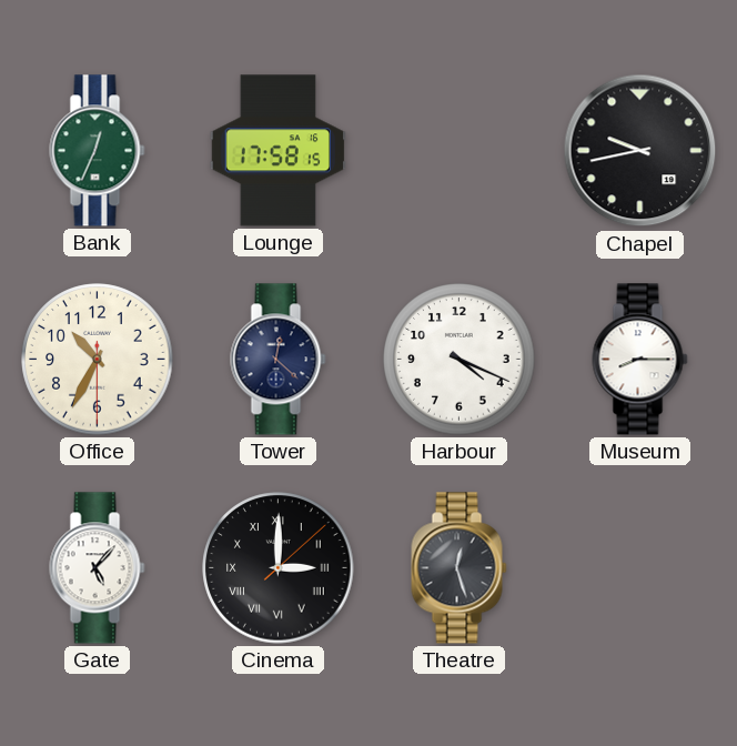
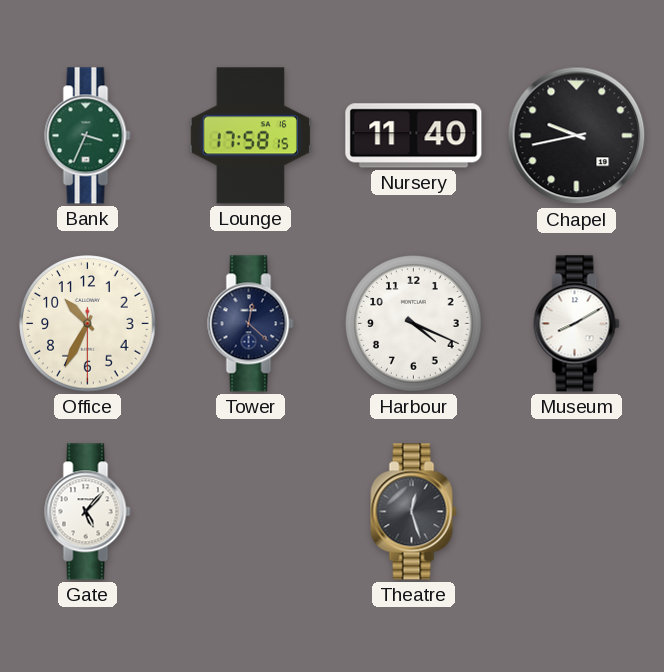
Bank: 12:34 -> 3:34 (88, 136)
Nursery: none -> 11:40 (414, 136)
Museum: 8:15 -> 8:10 (577, 324)
Cinema: 3:00 -> none (279, 568)
